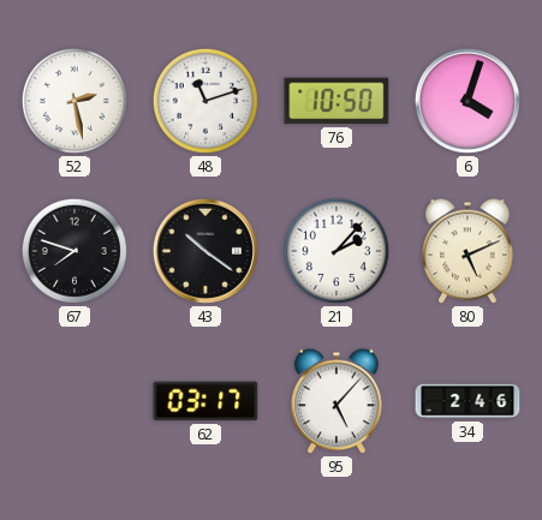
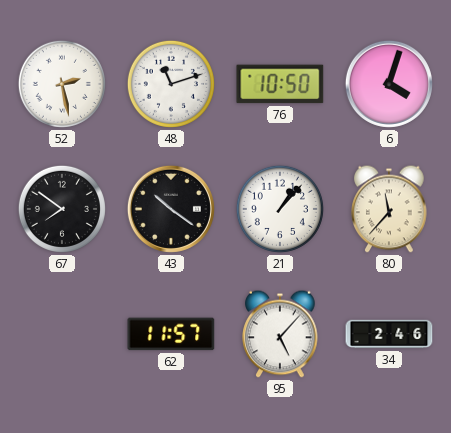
67: 7:48 -> 7:51 (62, 209)
21: 2:07 -> 1:07 (280, 209)
80: 5:11 -> 11:37 (389, 209)
62: 03:17 -> 11:57 (171, 334)
